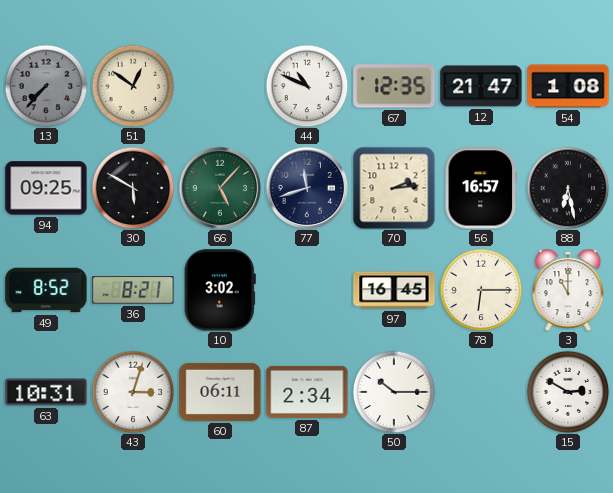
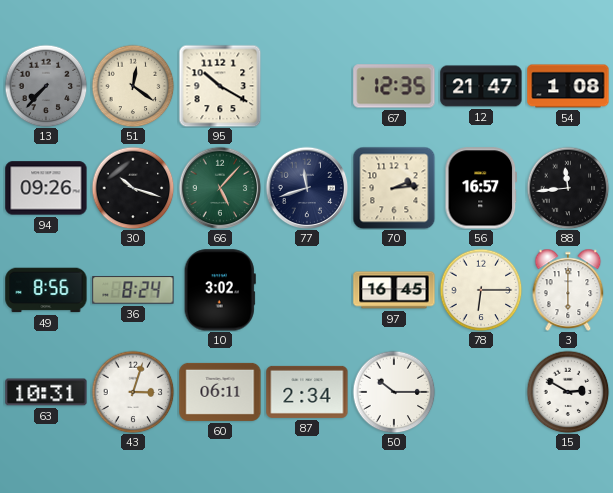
51: 12:51 -> 12:21 (133, 86)
95: none -> 10:20 (220, 86)
44: 10:49 -> none (307, 86)
94: 09:25 -> 09:26 (46, 188)
30: 5:50 -> 10:18 (133, 188)
88: 6:28 -> 11:44 (568, 188)
49: 8:52 -> 8:56 (46, 290)
36: 8:21 -> 8:24 (133, 290)
3: 11:00 -> 6:00 (568, 289)
